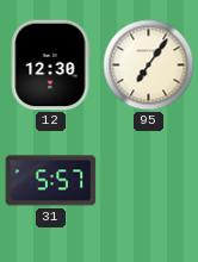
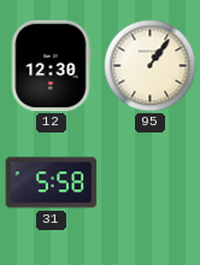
95: 7:06 -> 1:06 (151, 66)
31: 5:57 -> 5:58 (52, 183)
